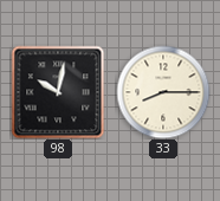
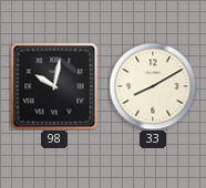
33: 8:15 -> 8:10 (153, 86)
